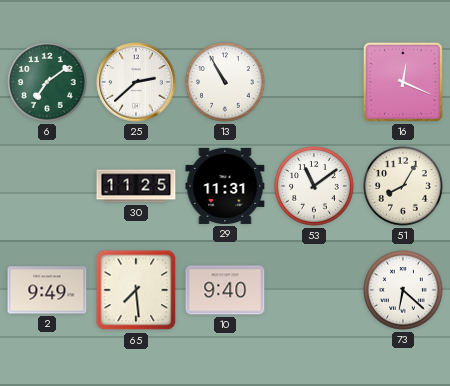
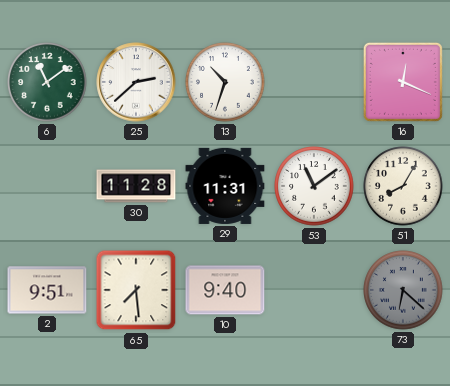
6: 7:09 -> 11:09 (47, 82)
13: 10:55 -> 10:33 (225, 82)
30: 11:25 -> 11:28 (136, 186)
2: 9:49 -> 9:51 (47, 290)
73 dial: white -> grey (403, 290)
